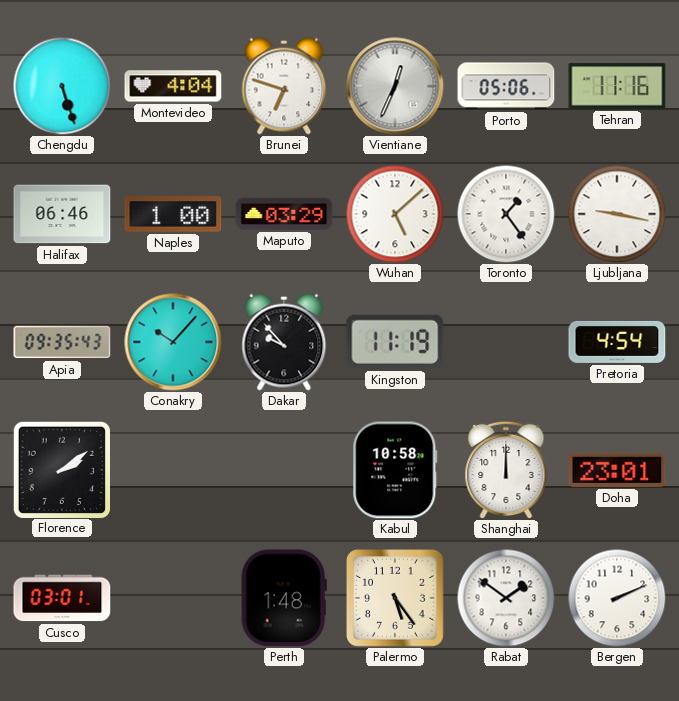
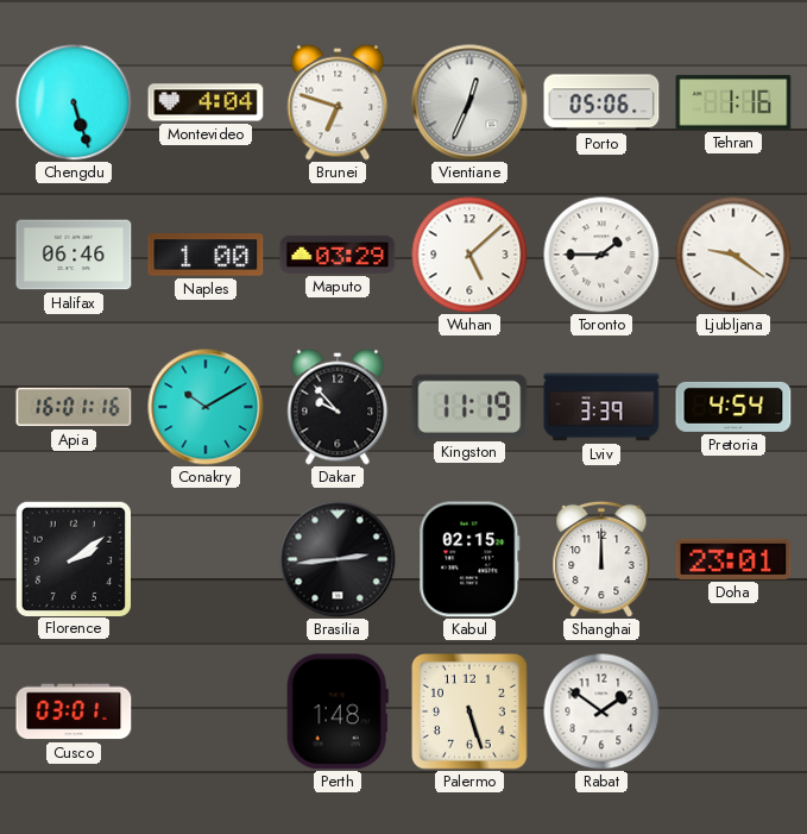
Tehran: 11:16 -> 1:16 (733, 102)
Toronto: 1:24 -> 1:45 (601, 255)
Ljubljana: 9:17 -> 9:21 (733, 255)
Apia: 09:35 -> 16:01 (74, 407)
Conakry: 10:07 -> 10:10 (206, 407)
Lviv: none -> 3:39 (601, 407)
Brasilia: none -> 2:44 (338, 559)
Kabul: 10:58 -> 02:15 (469, 559)
Palermo: 5:24 -> 5:27 (471, 713)
Bergen: 2:11 -> none (617, 598)
